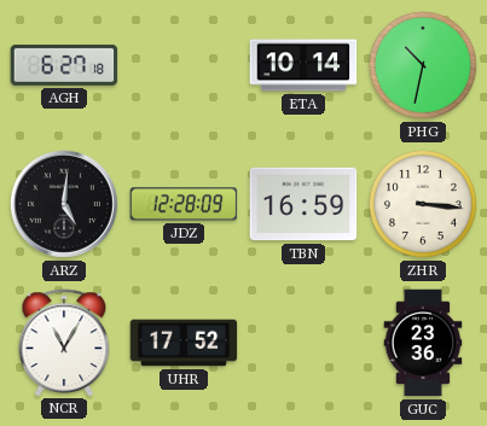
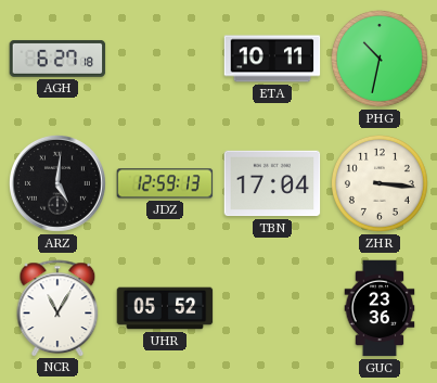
ETA: 10:14 -> 10:11 (272, 59)
JDZ: 12:28 -> 12:59 (165, 183)
TBN: 16:59 -> 17:04 (272, 183)
UHR: 17:52 -> 05:52 (165, 308)
